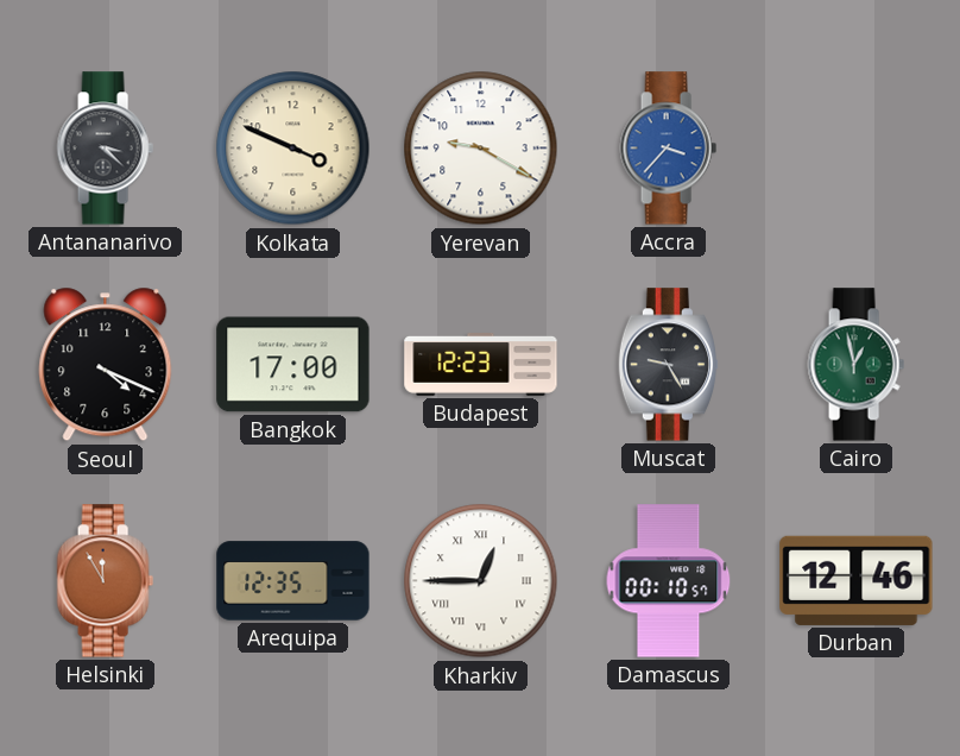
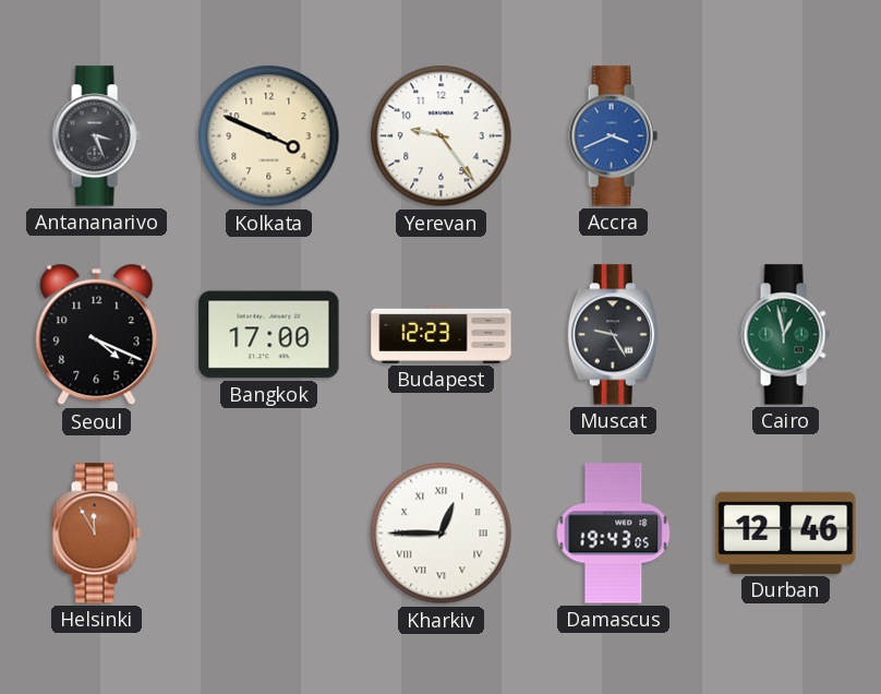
Antananarivo: 3:22 -> 3:26 (96, 136)
Yerevan: 9:20 -> 9:24 (442, 136)
Accra: 3:37 -> 3:41 (613, 136)
Arequipa: 12:35 -> none (293, 581)
Damascus: 00:10 -> 19:43 (614, 534)
